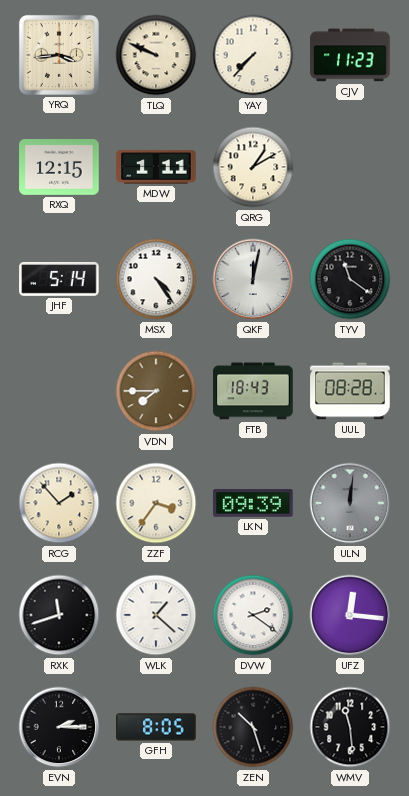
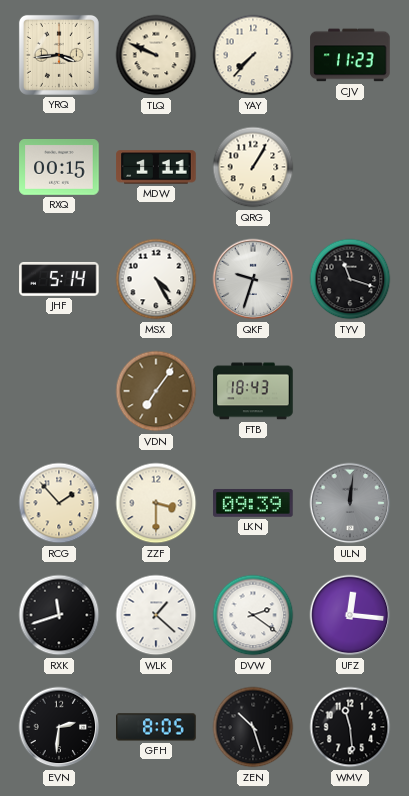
RXQ: 12:15 -> 00:15 (59, 168)
QRG: 1:10 -> 1:05 (253, 167)
MSX: 4:24 -> 4:25 (156, 279)
QKF: 12:02 -> 9:33 (253, 279)
TYV: 11:21 -> 11:18 (350, 279)
VDN: 7:45 -> 7:06 (156, 391)
UUL: 08:28 -> none (350, 391)
ZZF: 3:36 -> 3:30 (156, 503)
EVN: 2:15 -> 2:31 (59, 727)
